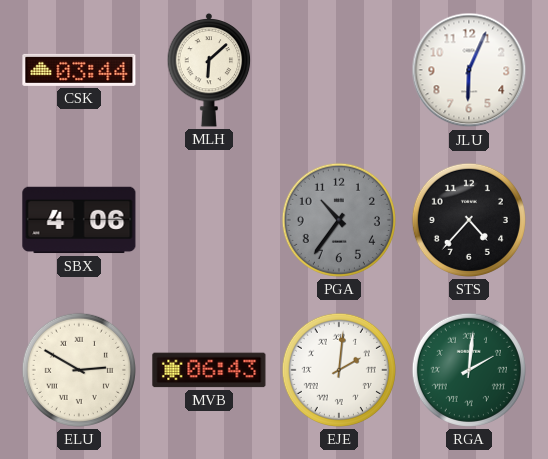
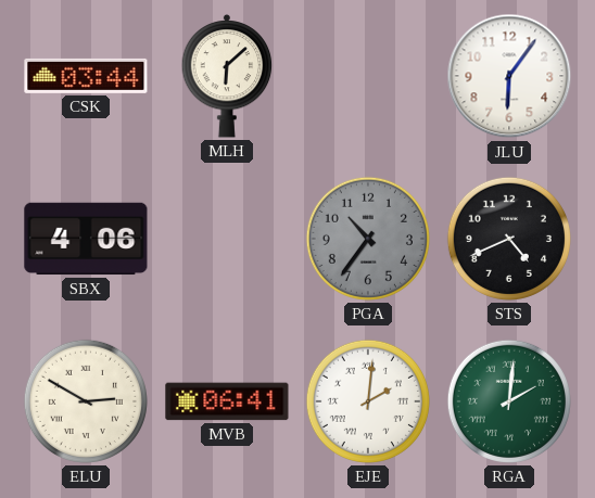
JLU: 6:04 -> 6:06 (509, 76)
STS: 4:37 -> 4:41 (509, 239)
MVB: 06:43 -> 06:41 (227, 401)
